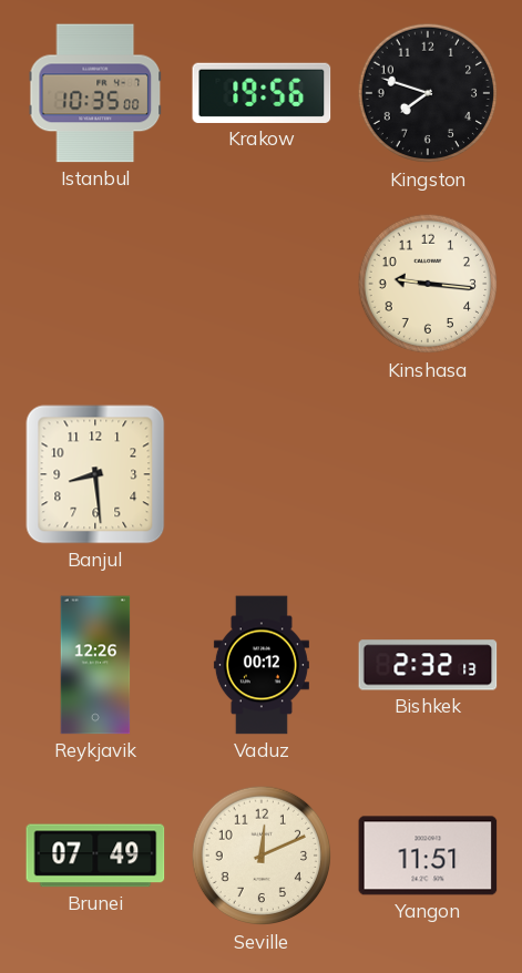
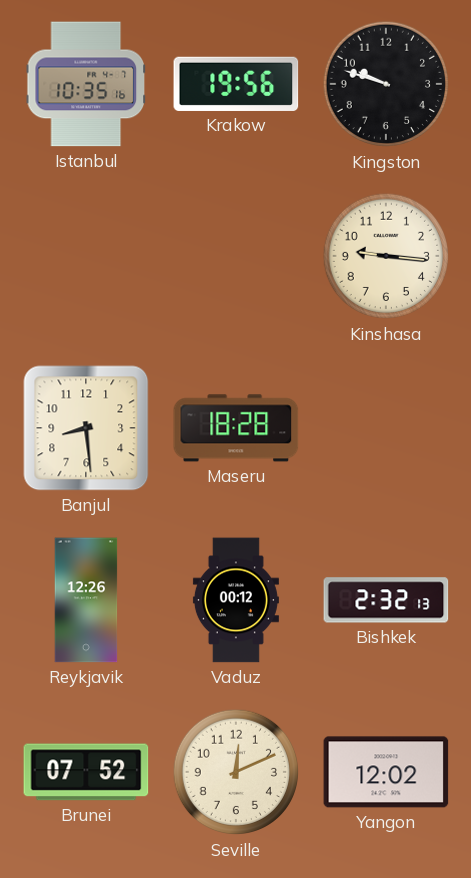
Istanbul: 10:35:00 -> 10:35:16 (86, 84)
Kingston: 7:48 -> 9:48 (386, 84)
Maseru: none -> 18:28 (236, 428)
Brunei: 07:49 -> 07:52 (86, 772)
Yangon: 11:51 -> 12:02 (386, 772)
